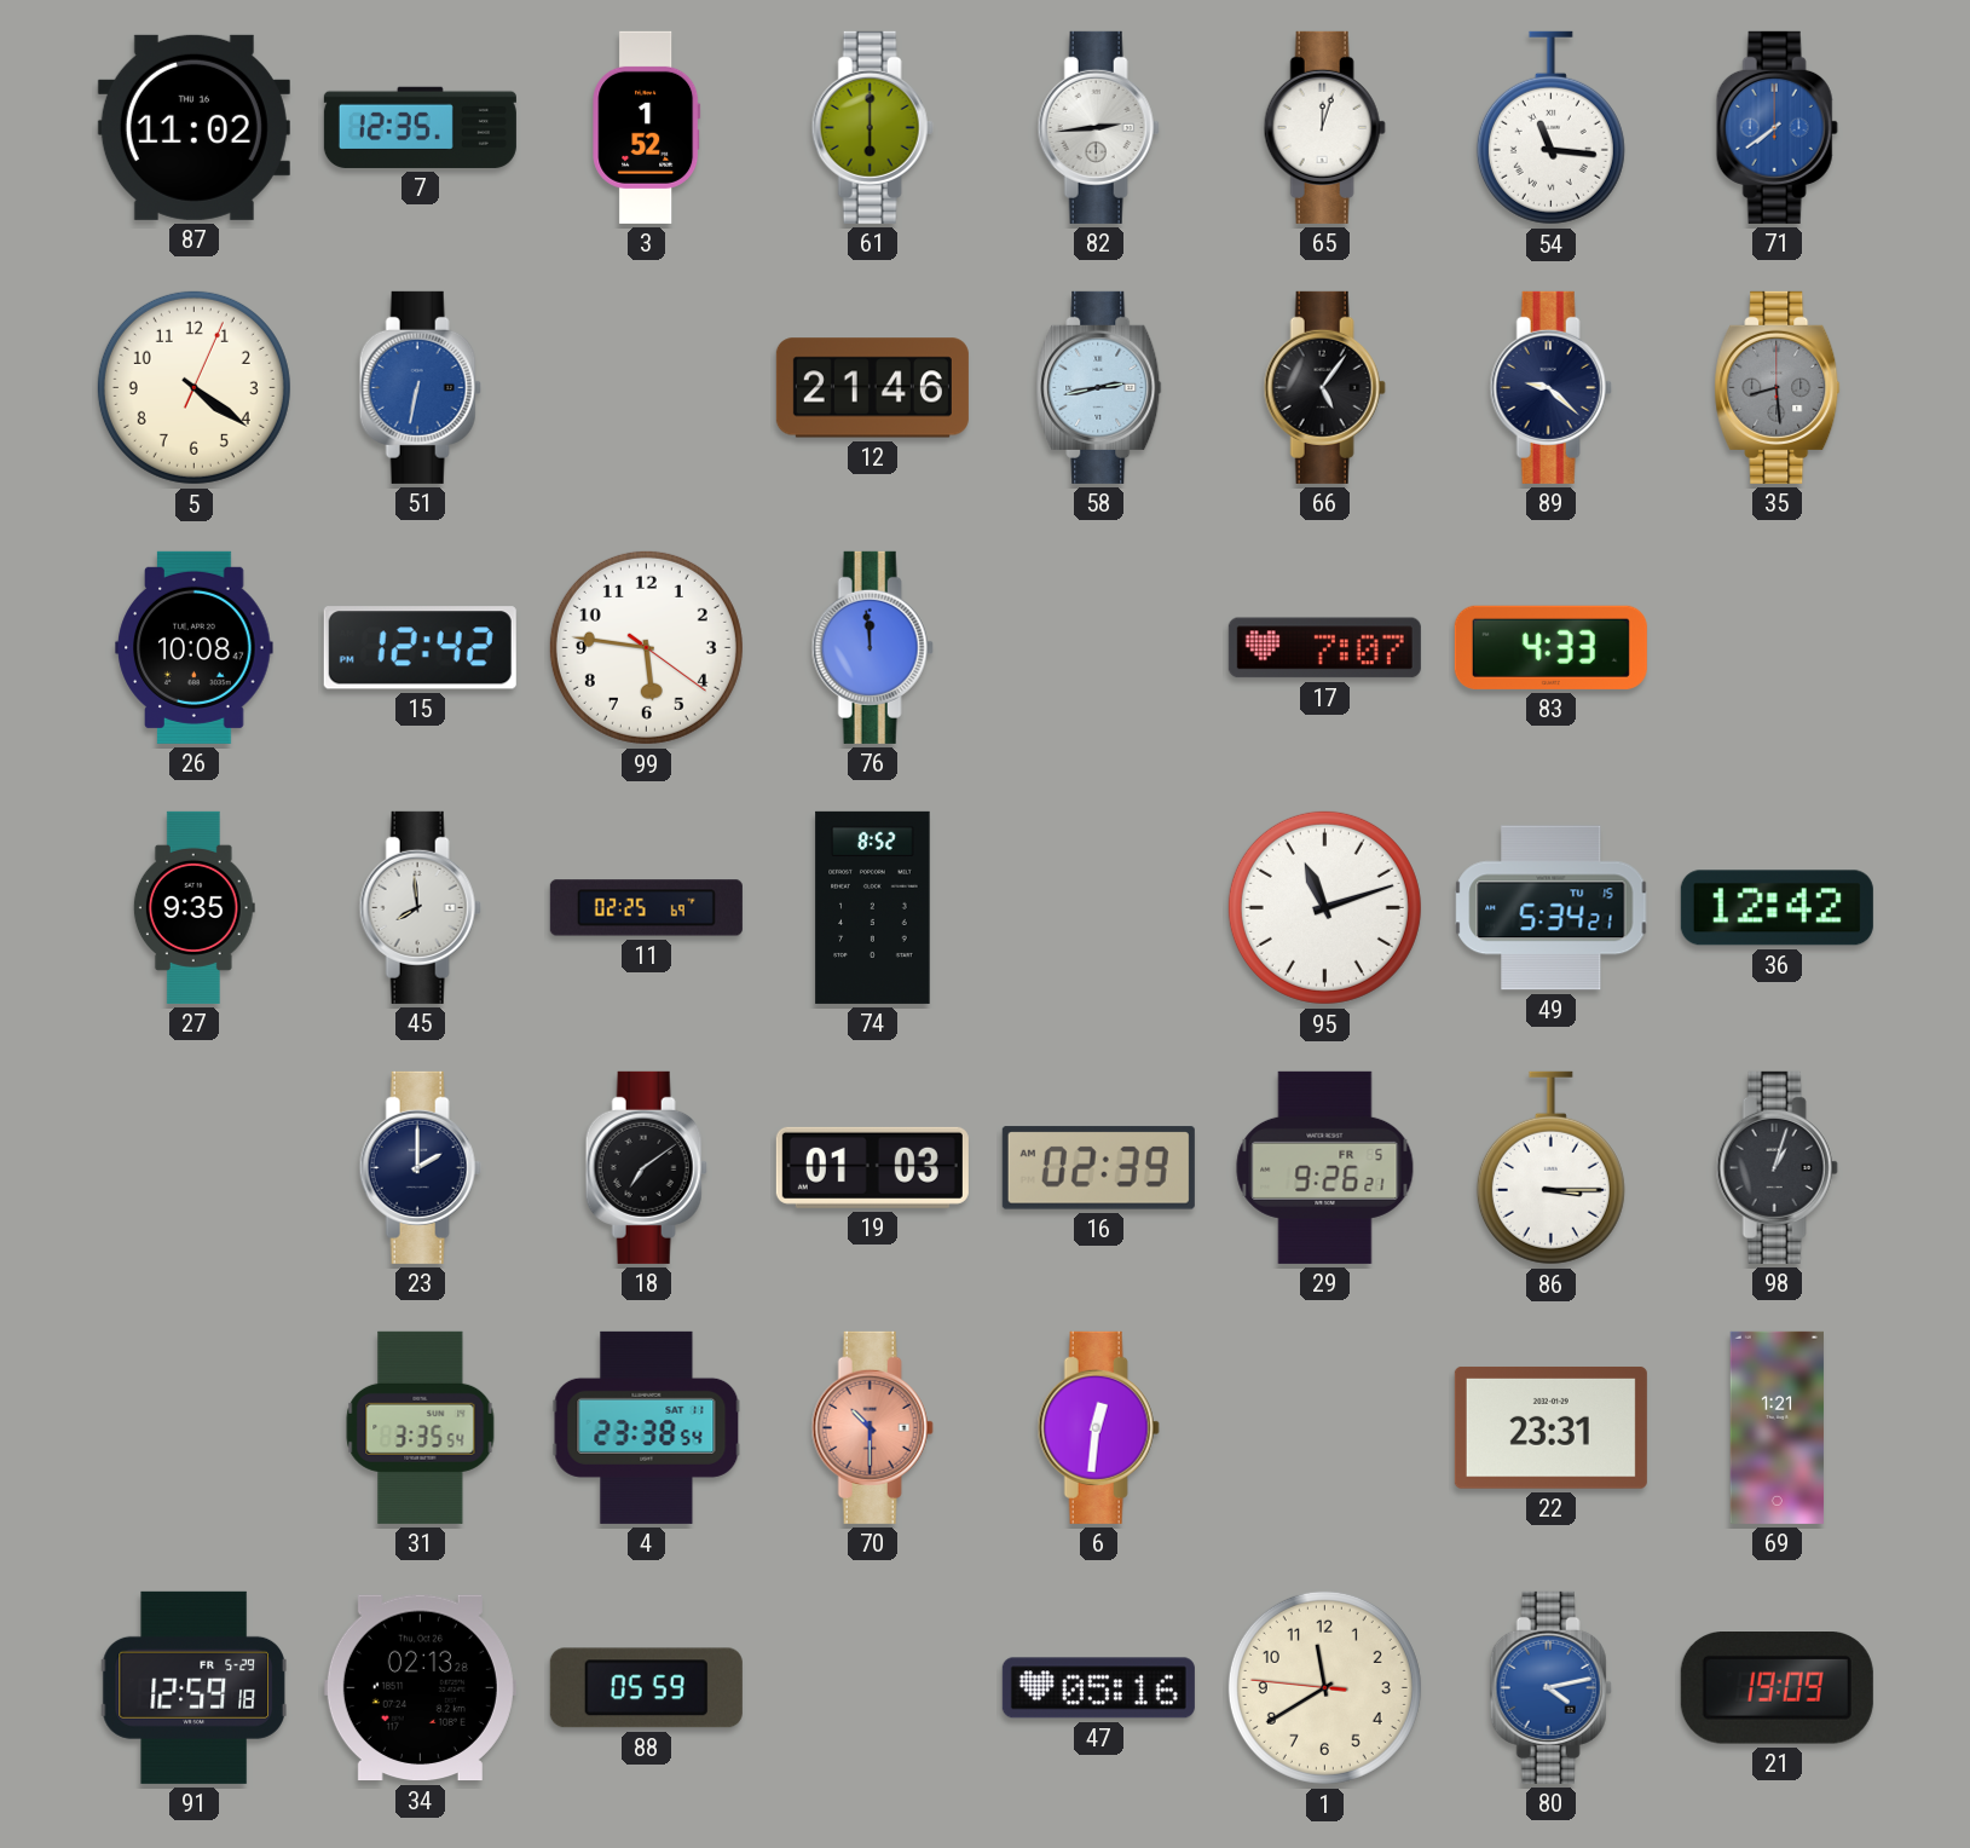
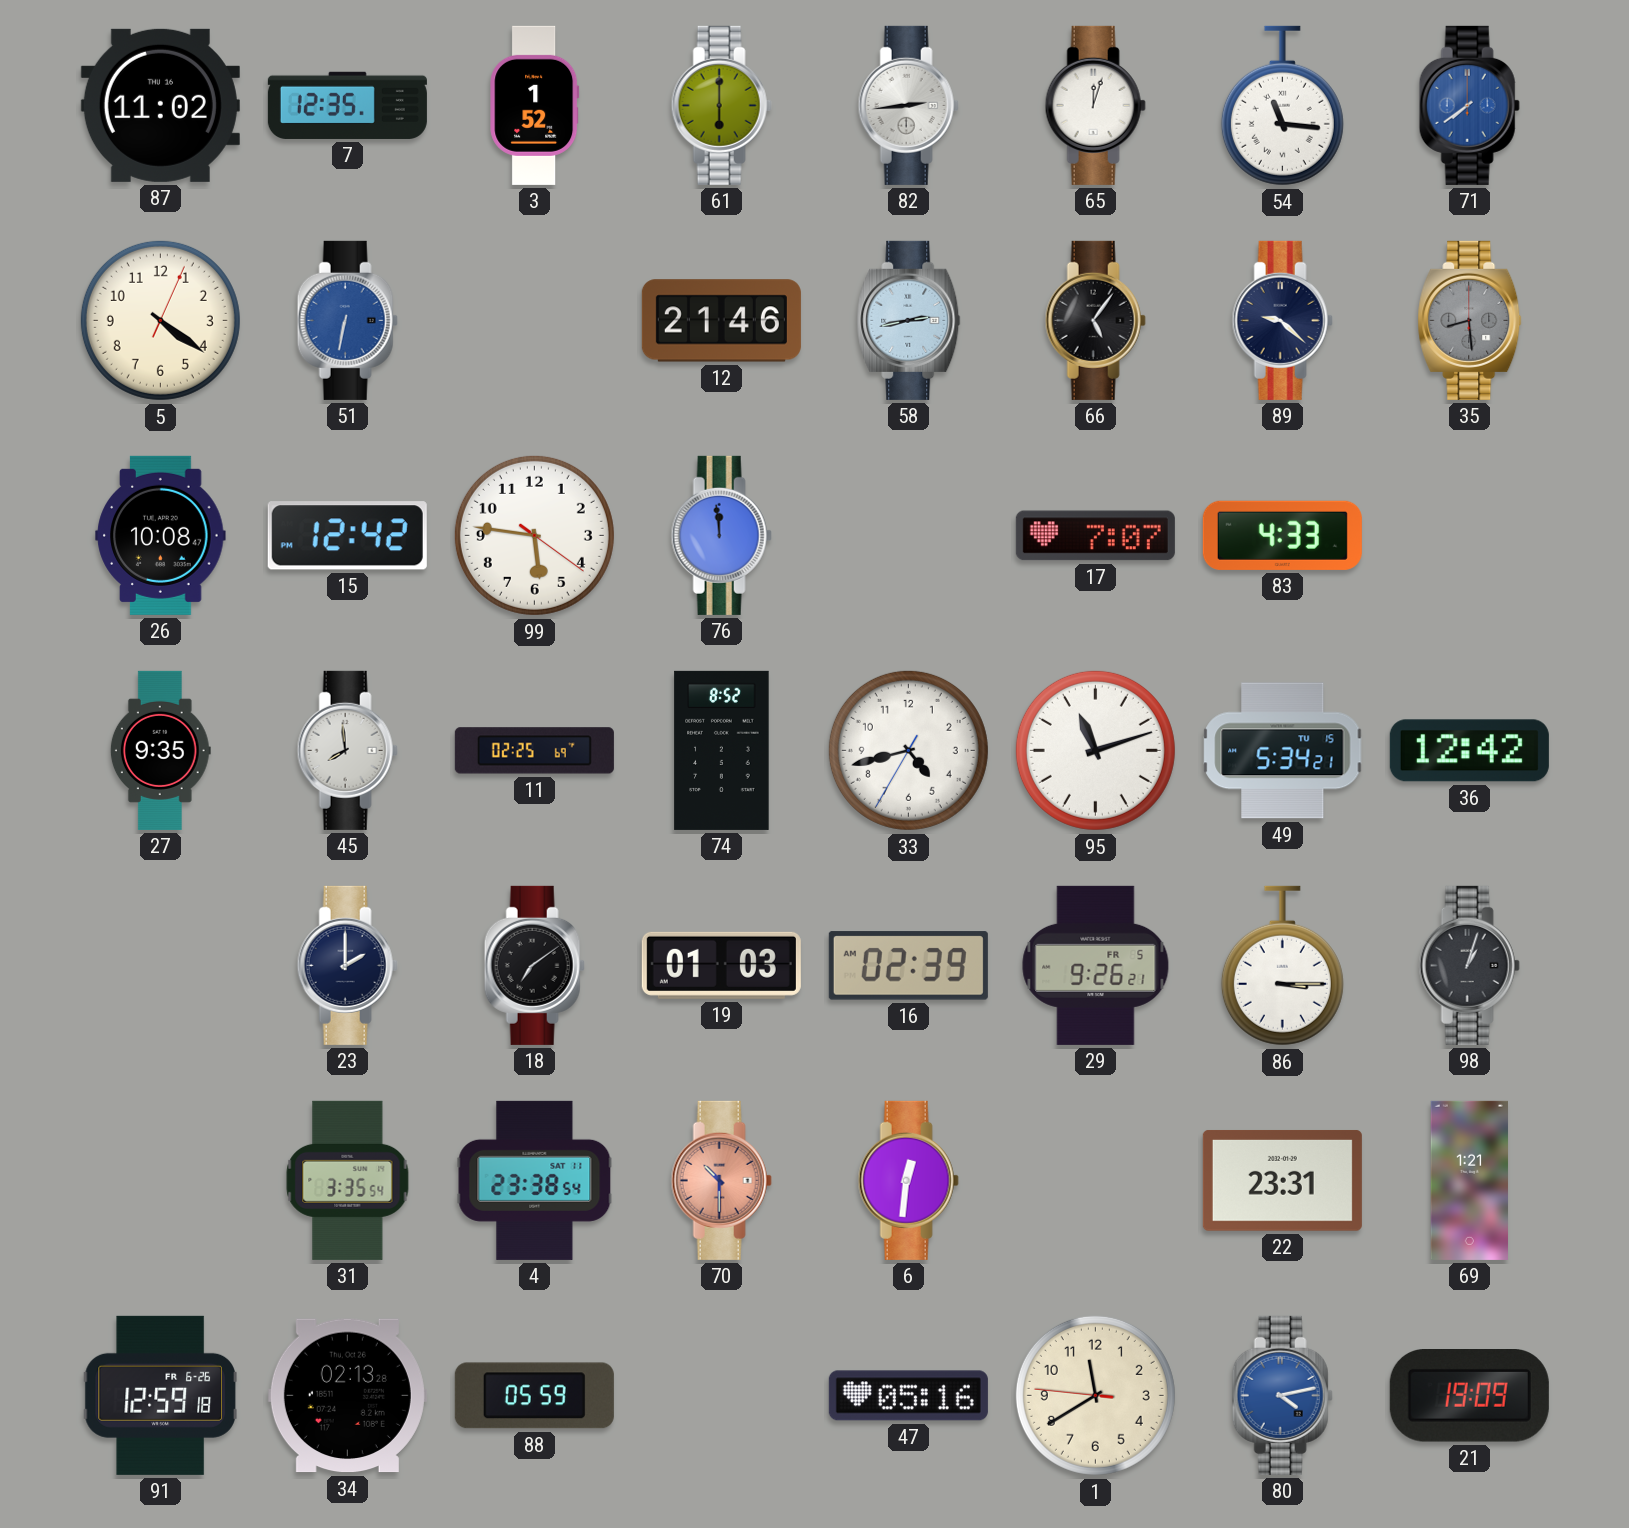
33: none -> 4:42 (908, 750)
91 date: FR 5-29 -> FR 6-26 (160, 1395)
